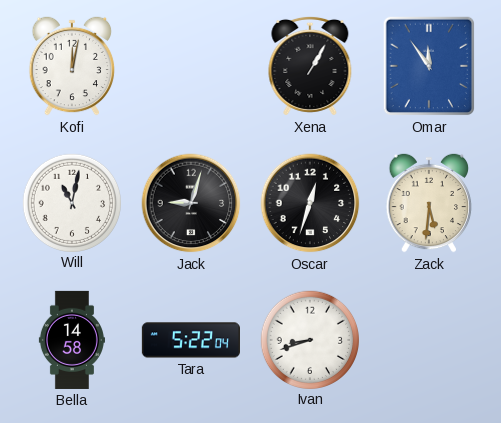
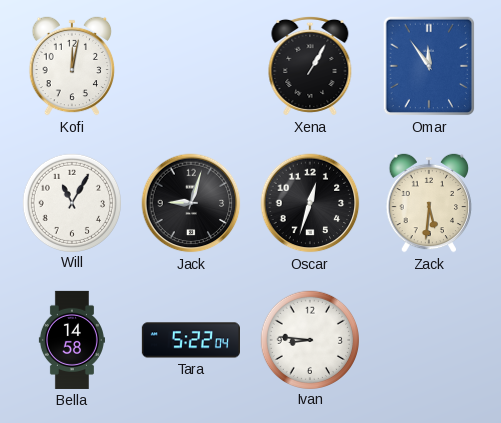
Will: 11:02 -> 11:05 (71, 202)
Ivan: 8:42 -> 8:46 (309, 339)
